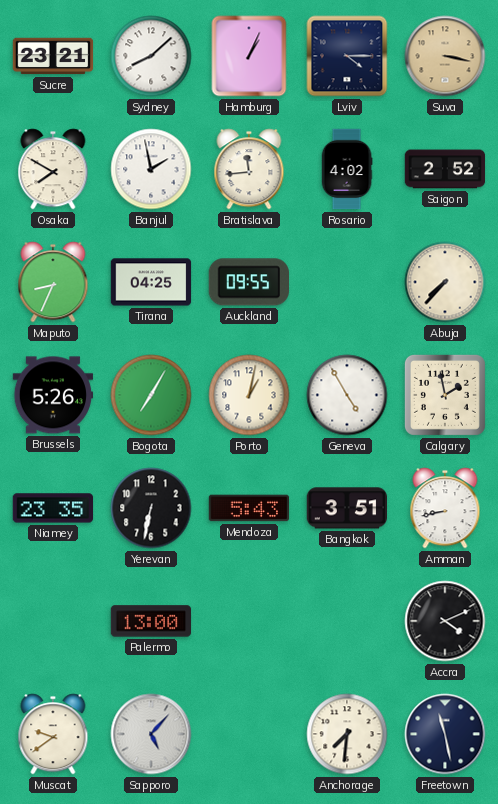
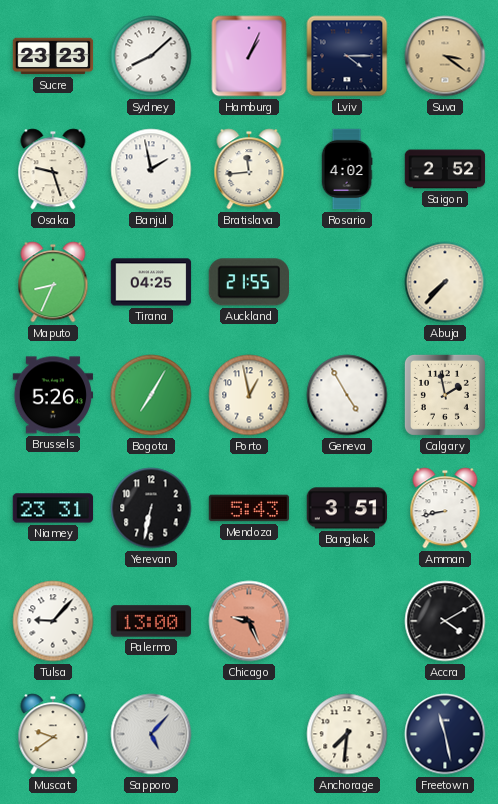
Sucre: 23:21 -> 23:23 (53, 56)
Suva: 3:17 -> 3:21 (445, 56)
Osaka: 7:50 -> 9:27 (53, 169)
Auckland: 09:55 -> 21:55 (248, 282)
Porto: 1:02 -> 12:58 (249, 395)
Niamey: 23:35 -> 23:31 (53, 508)
Tulsa: none -> 9:07 (53, 621)
Chicago: none -> 9:26 (249, 621)
Accra: 4:11 -> 4:10 (445, 621)
